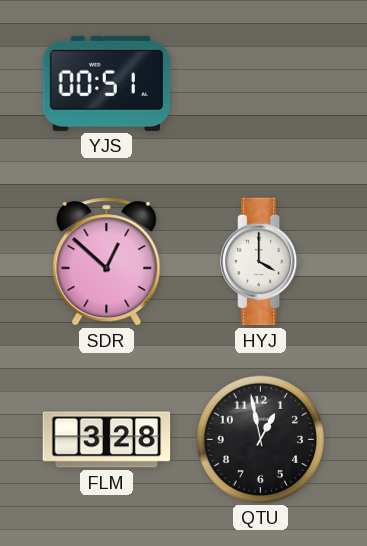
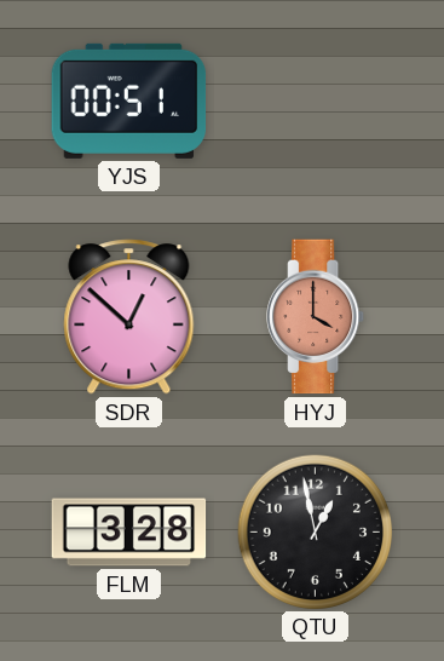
HYJ dial: white -> salmon (316, 317)
